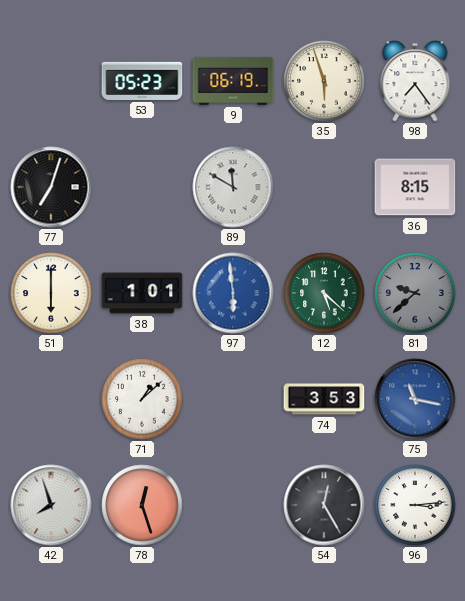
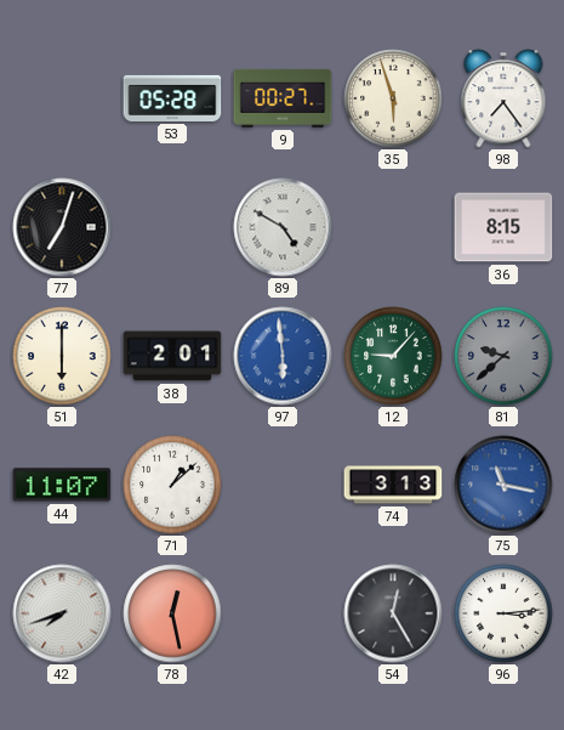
53: 05:23 -> 05:28 (172, 98)
9: 06:19 -> 00:27 (283, 98)
89: 11:50 -> 4:50 (283, 227)
38: 1:01 -> 2:01 (172, 356)
12: 5:22 -> 9:07 (393, 356)
44: none -> 11:07 (62, 485)
74: 3:53 -> 3:13 (393, 485)
42: 7:57 -> 7:42 (62, 613)
78: 12:27 -> 12:28 (172, 613)
